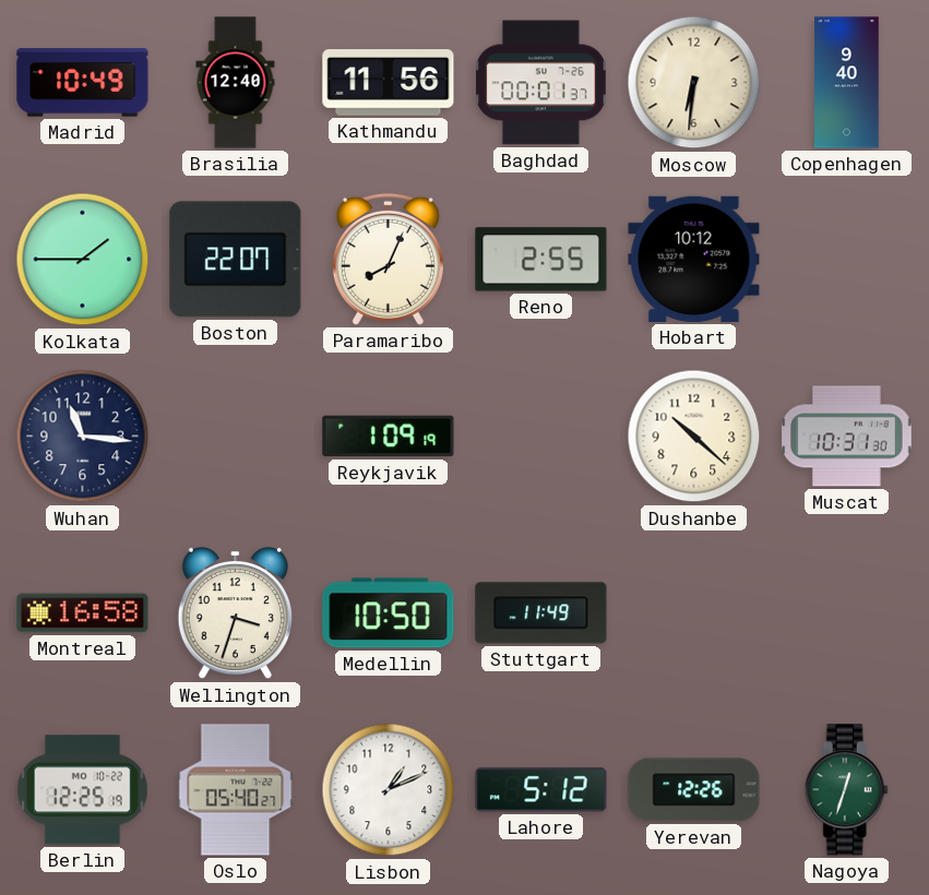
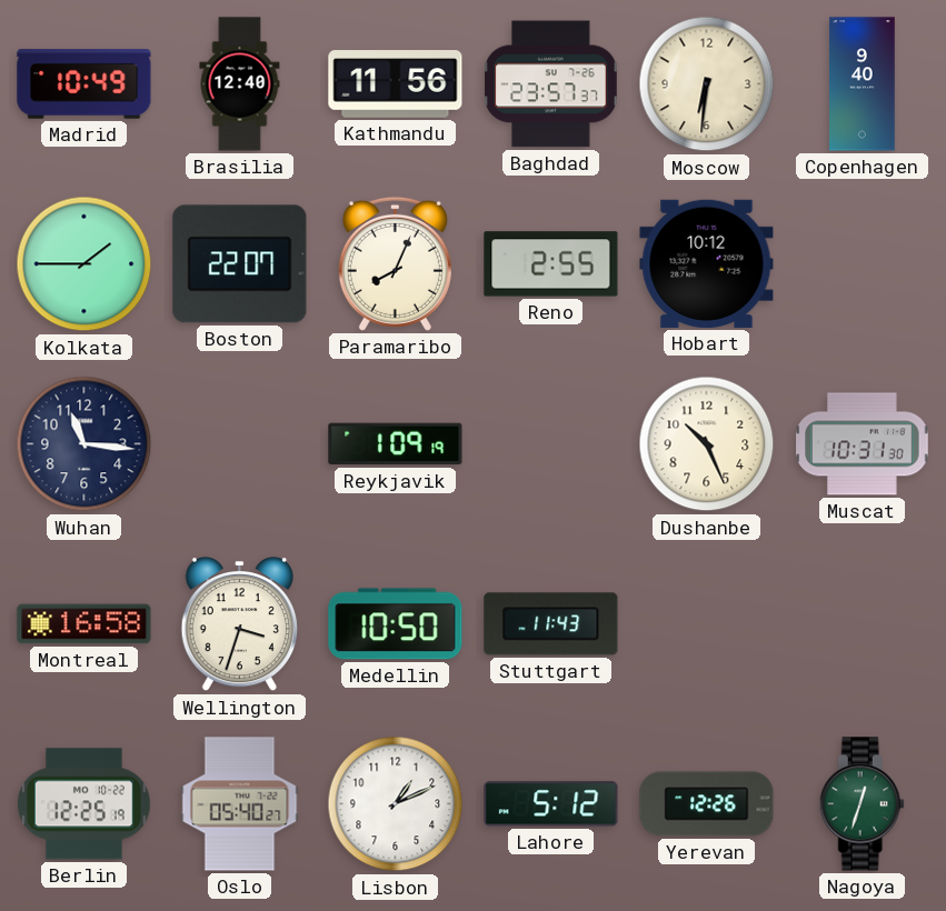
Baghdad: 00:01 -> 23:57 (551, 84)
Dushanbe: 10:22 -> 10:26 (707, 444)
Stuttgart: 11:49 -> 11:43 (551, 624)
